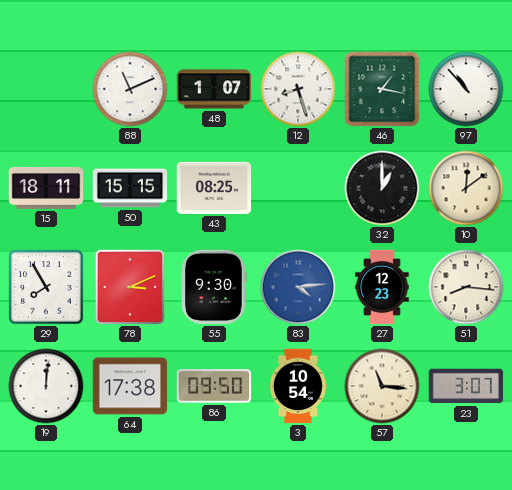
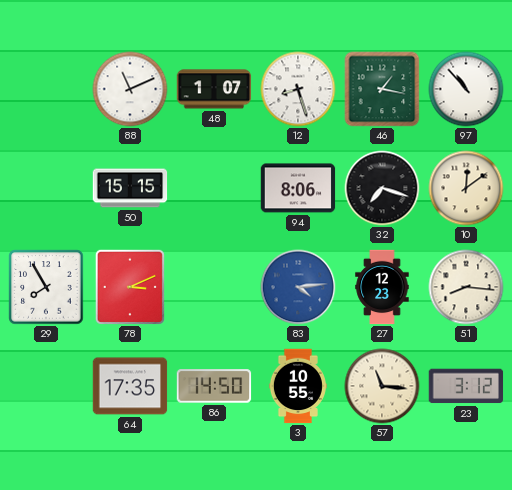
15: 18:11 -> none (46, 188)
43: 08:25 -> none (214, 188)
94: none -> 8:06 (298, 188)
32: 1:00 -> 7:18 (382, 188)
55: 9:30 -> none (214, 287)
19: 12:01 -> none (46, 386)
64: 17:38 -> 17:35 (130, 386)
86: 09:50 -> 14:50 (214, 386)
3: 10:54 -> 10:55 (298, 386)
23: 3:07 -> 3:12 (466, 386)
